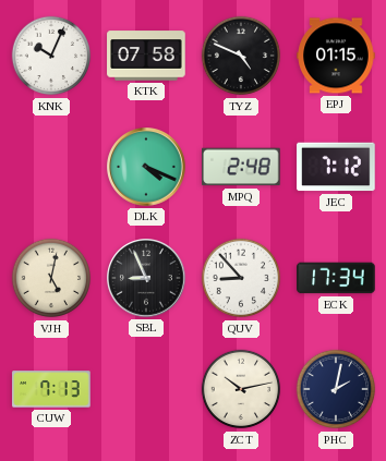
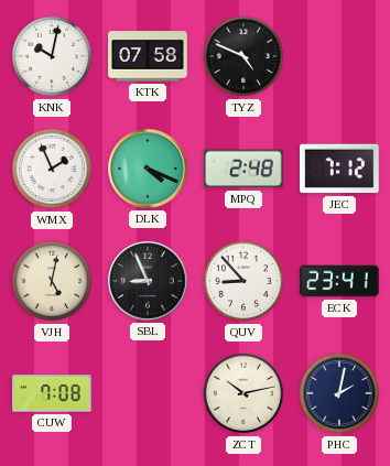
KNK: 10:04 -> 10:02 (52, 56)
EPJ: 01:15 -> none (336, 56)
WMX: none -> 1:56 (52, 169)
ECK: 17:34 -> 23:41 (339, 281)
CUW: 7:13 -> 7:08 (52, 393)
